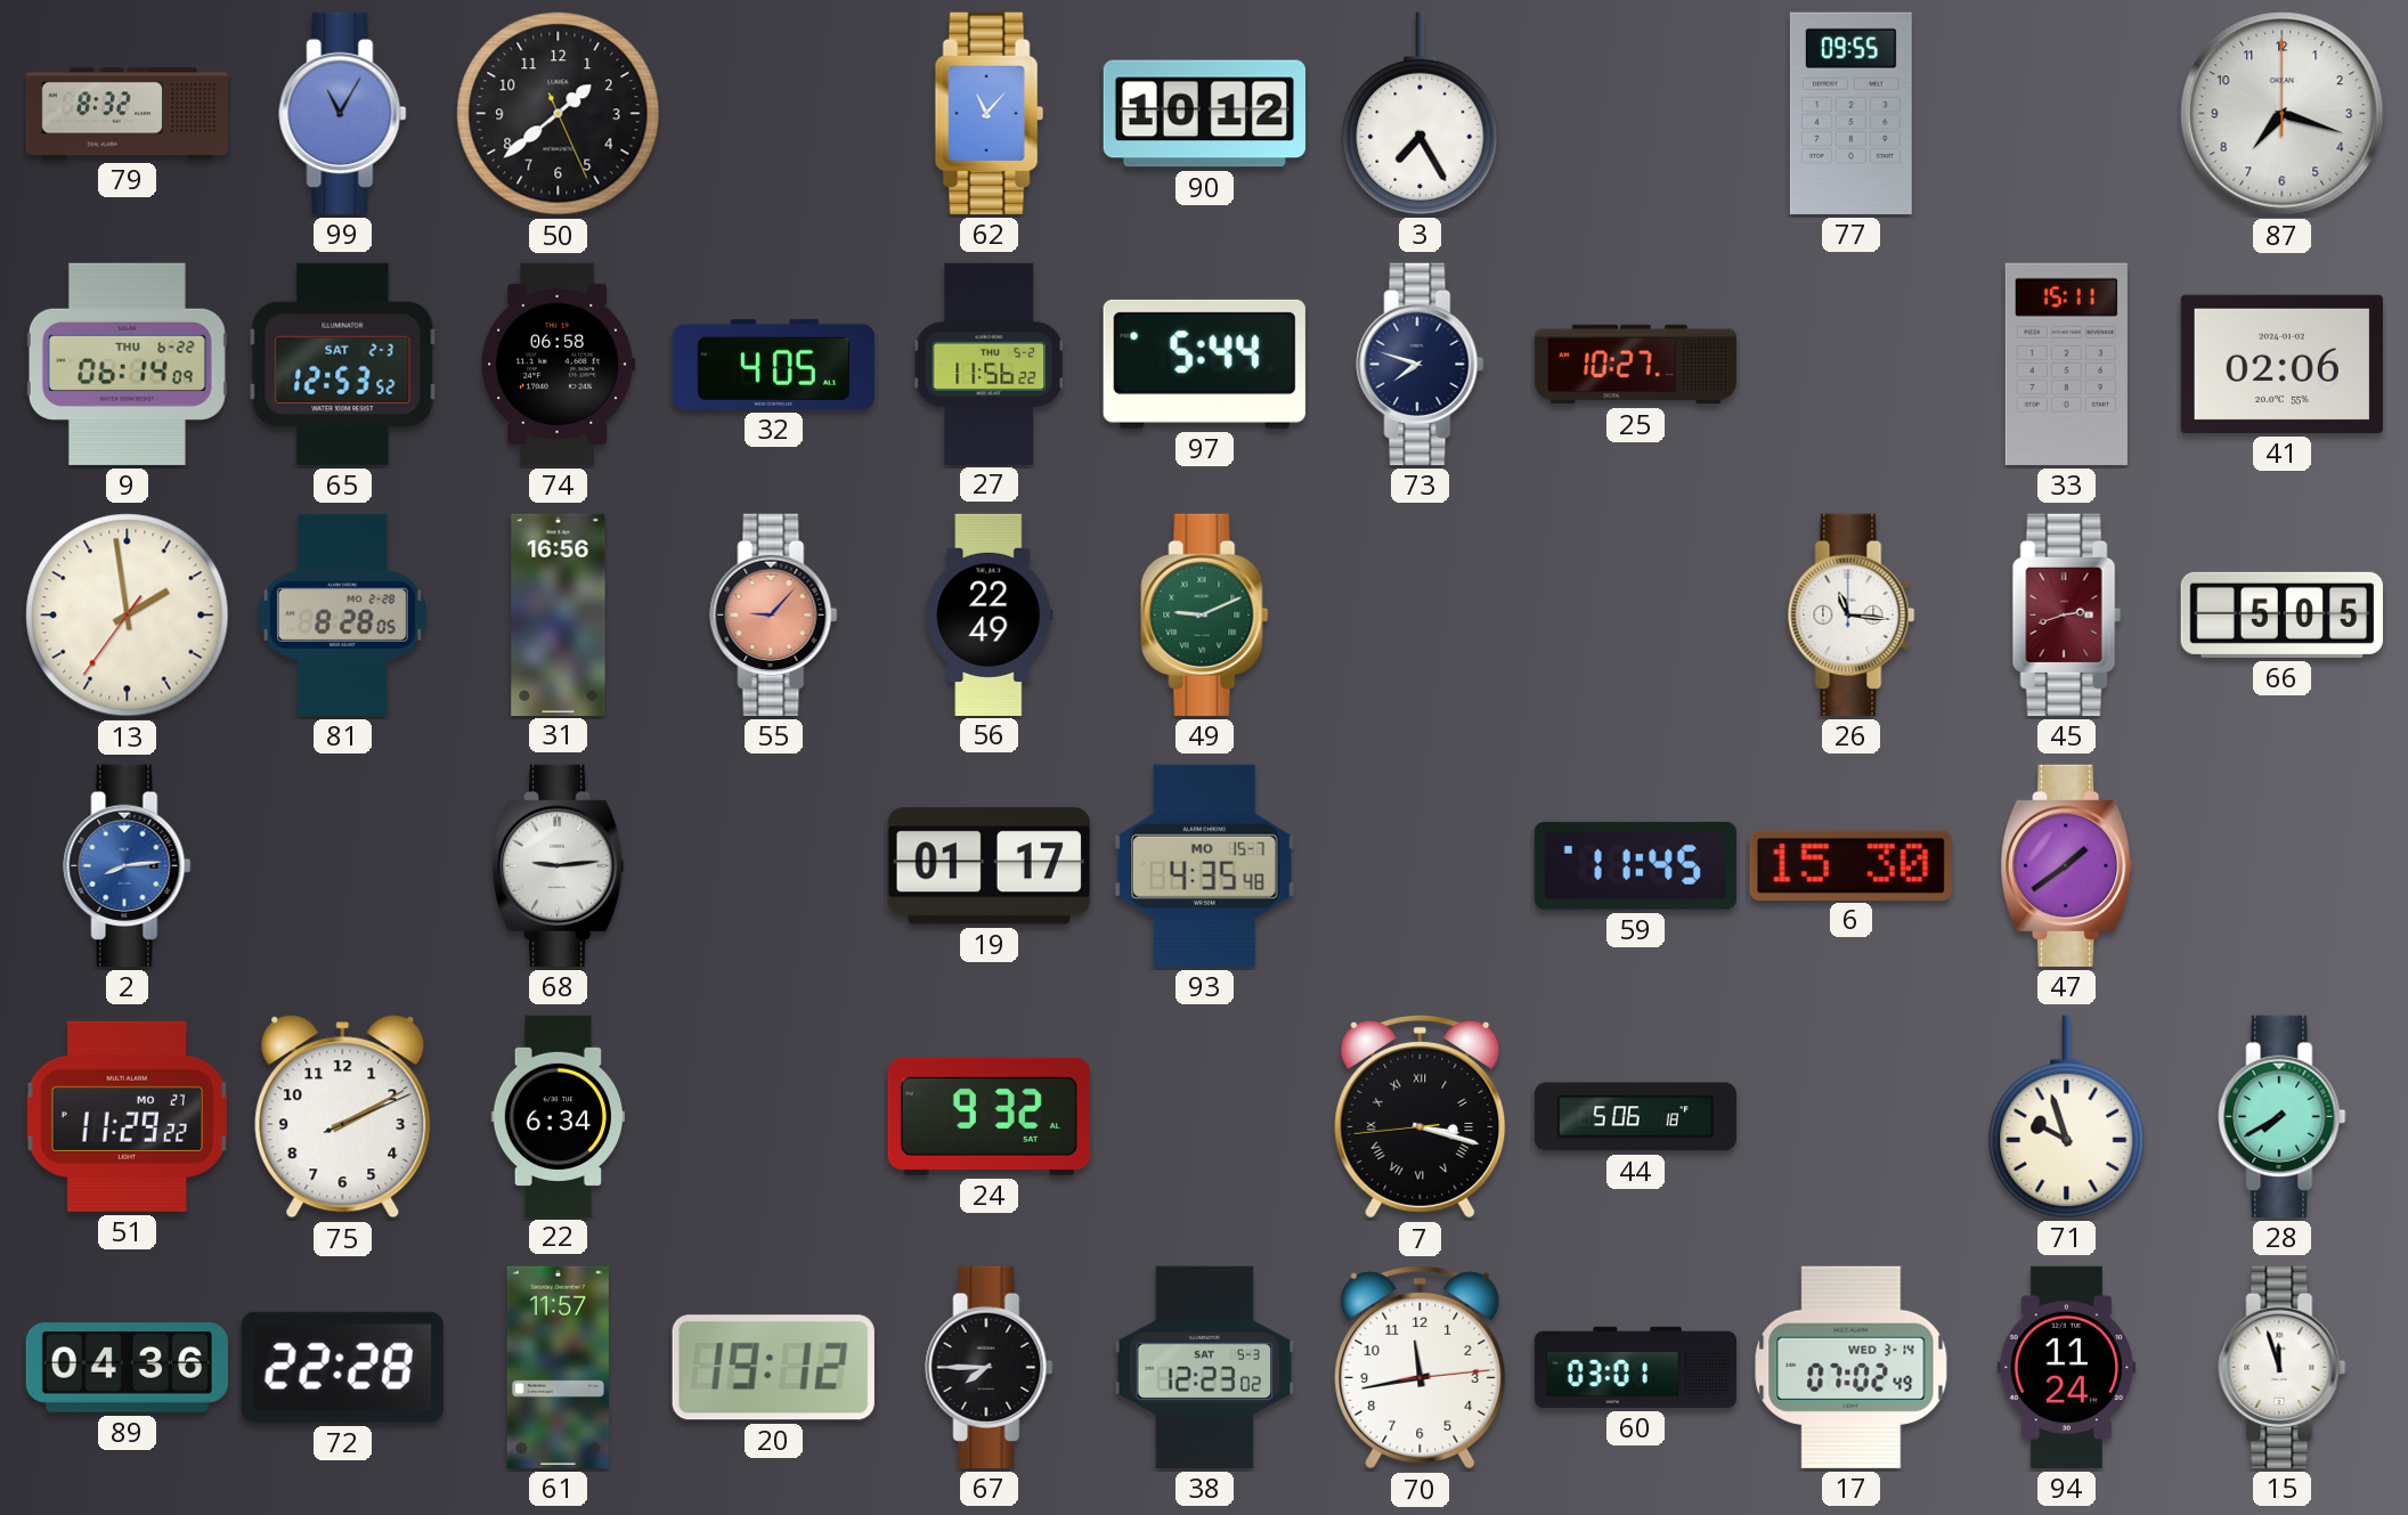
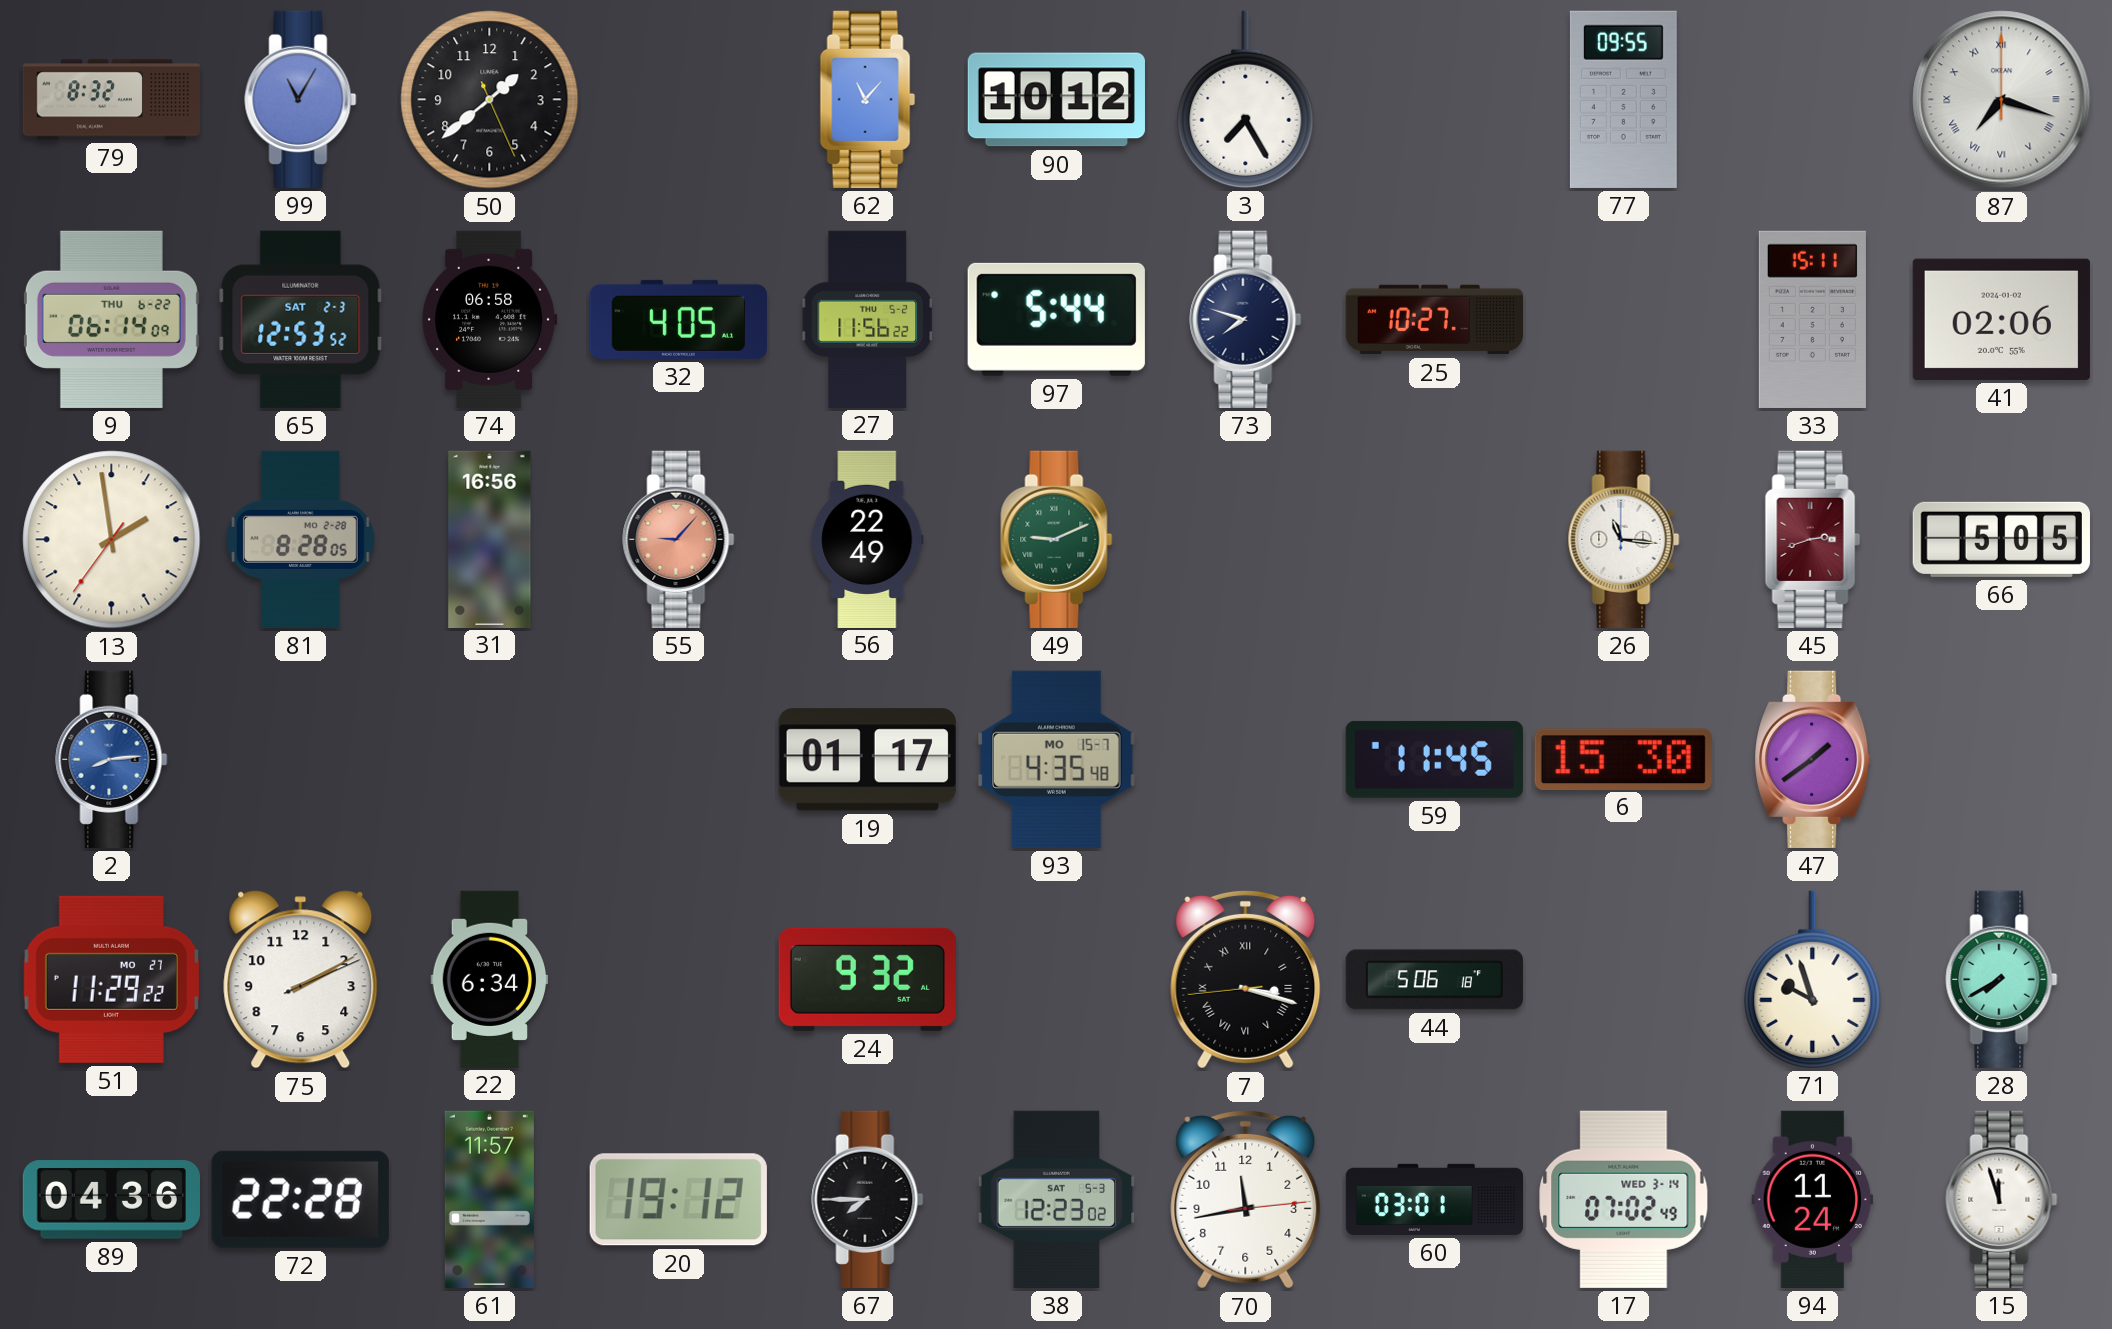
87 numerals: Arabic -> Roman (2002, 100)
68: 9:14 -> none (559, 865)
